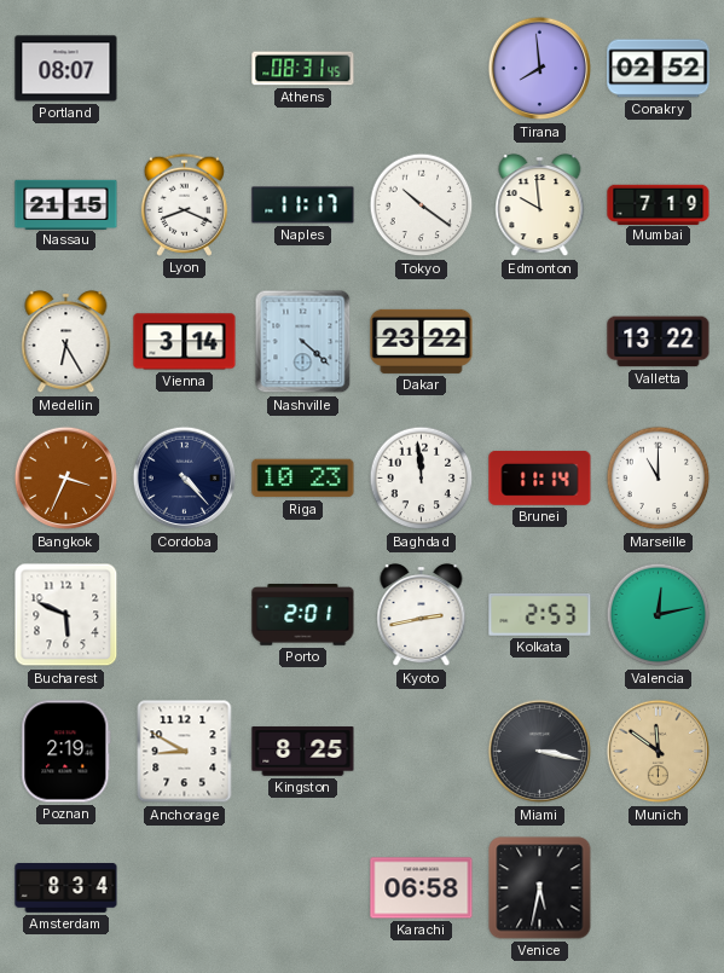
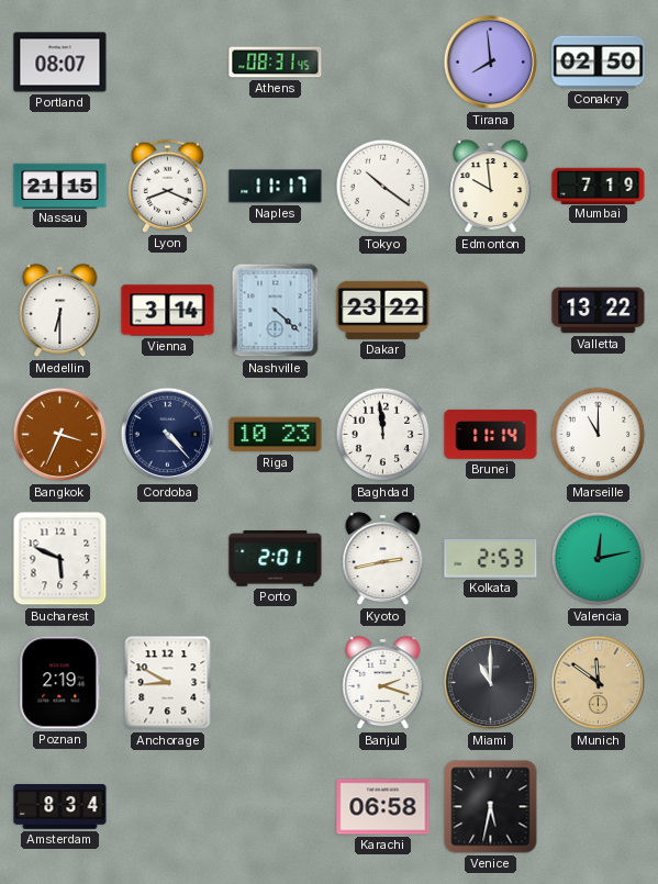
Conakry: 02:52 -> 02:50 (599, 63)
Medellin: 6:25 -> 6:30 (60, 312)
Kingston: 8:25 -> none (303, 752)
Banjul: none -> 2:18 (383, 684)
Miami: 3:17 -> 11:00 (491, 683)
